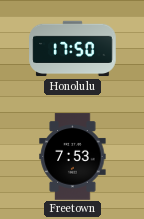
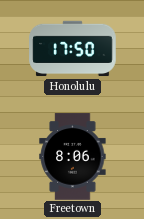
Freetown: 7:53 -> 8:06 (73, 157)
